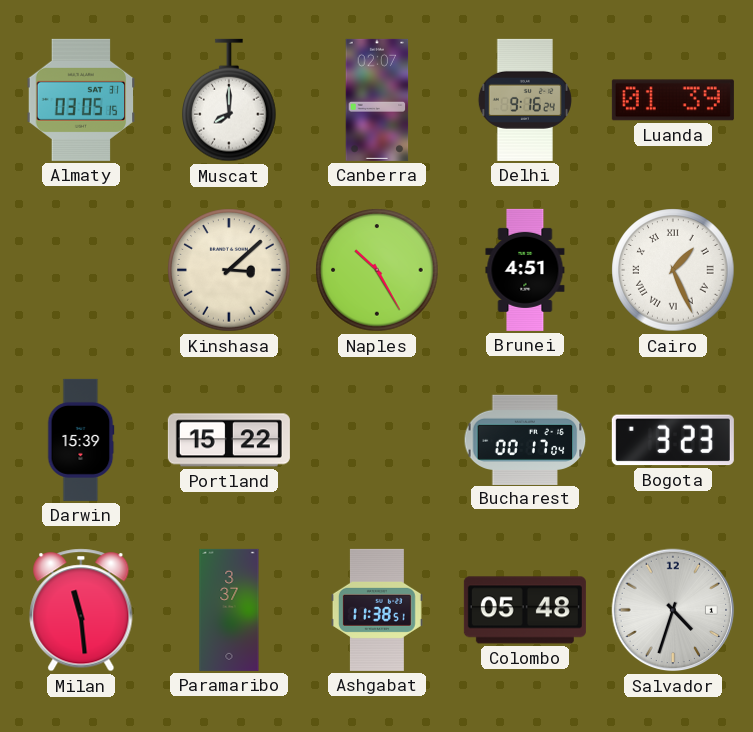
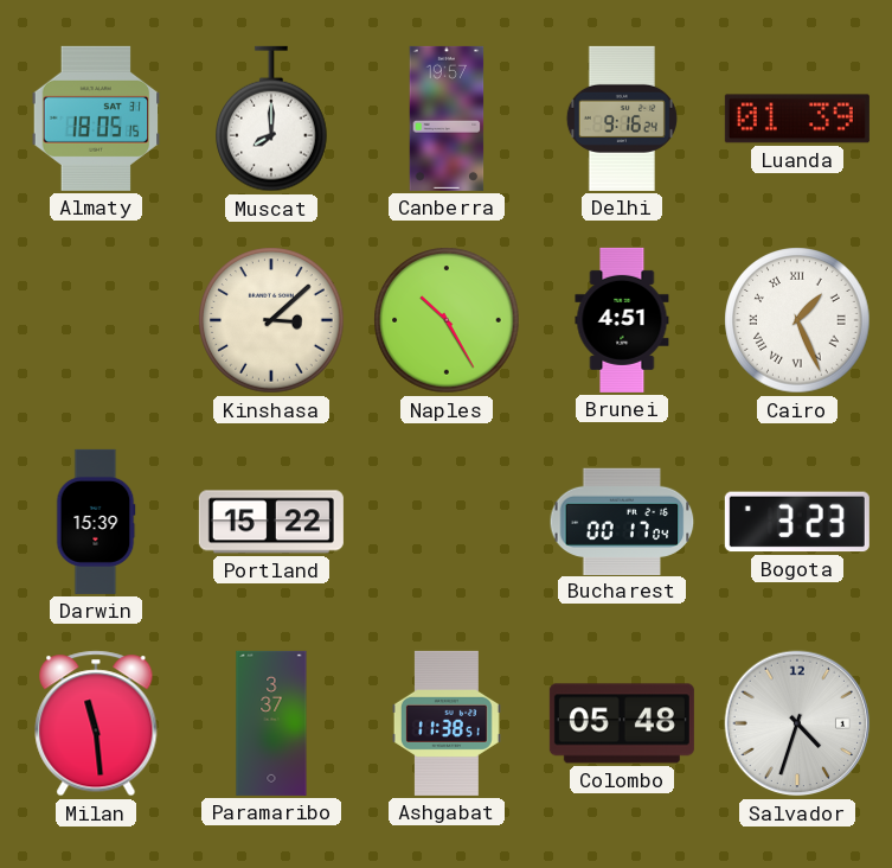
Almaty: 03:05 -> 18:05 (96, 119)
Canberra: 02:07 -> 19:57 (447, 119)
